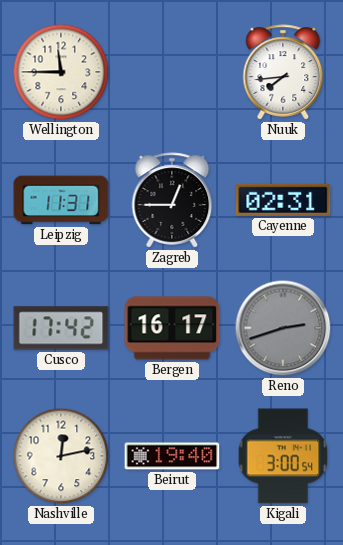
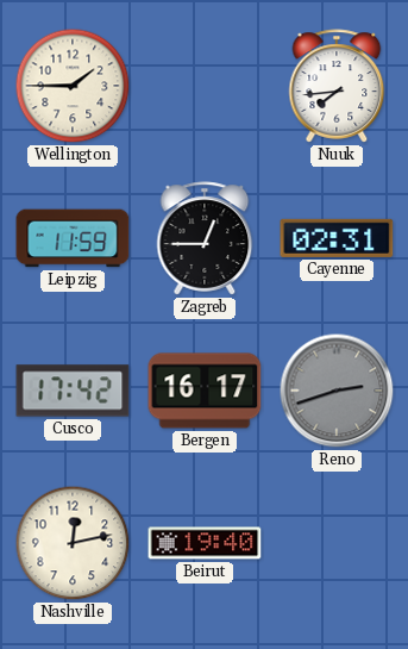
Wellington: 11:45 -> 1:45 (73, 86)
Leipzig: 11:31 -> 11:59 (73, 238)
Kigali: 3:00 -> none (283, 456)
